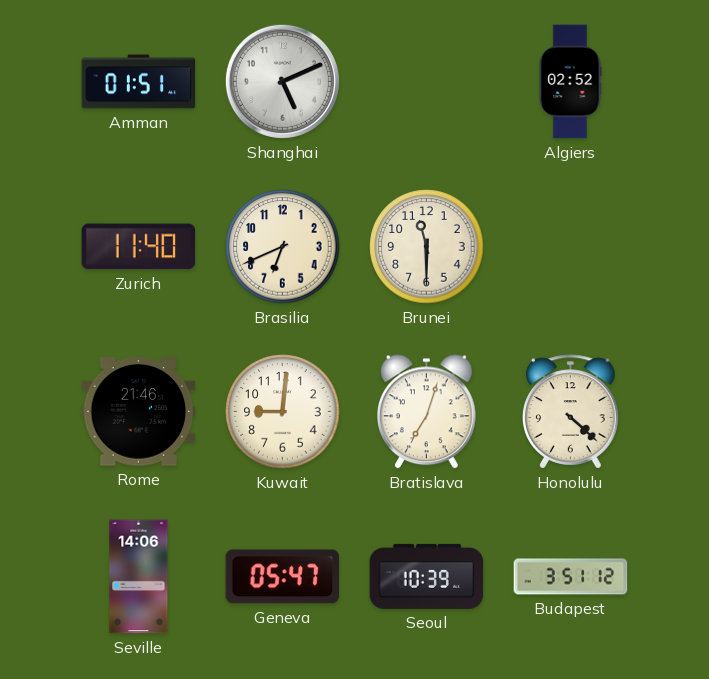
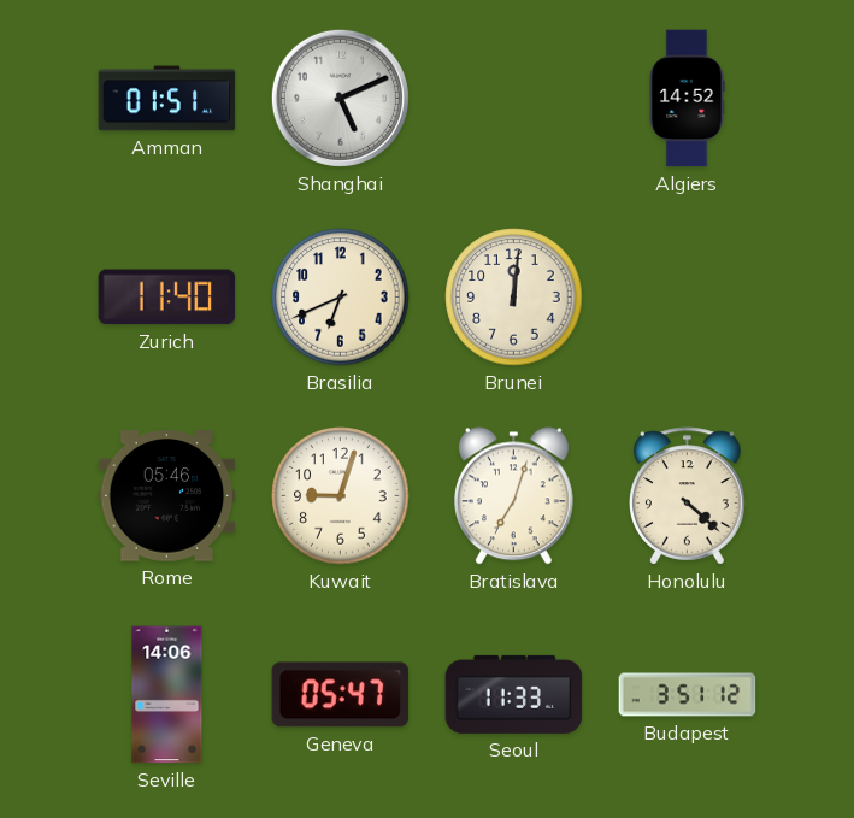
Algiers: 02:52 -> 14:52 (687, 99)
Brunei: 11:30 -> 12:01 (514, 298)
Rome: 21:46 -> 05:46 (167, 496)
Kuwait: 9:01 -> 9:03 (341, 496)
Seoul: 10:39 -> 11:33 (514, 694)
